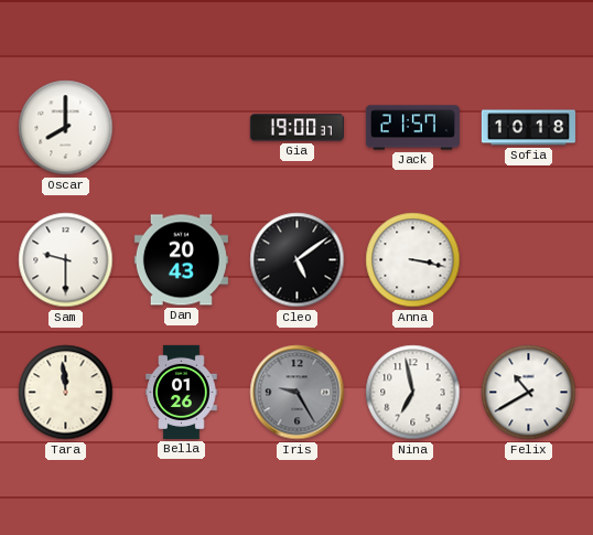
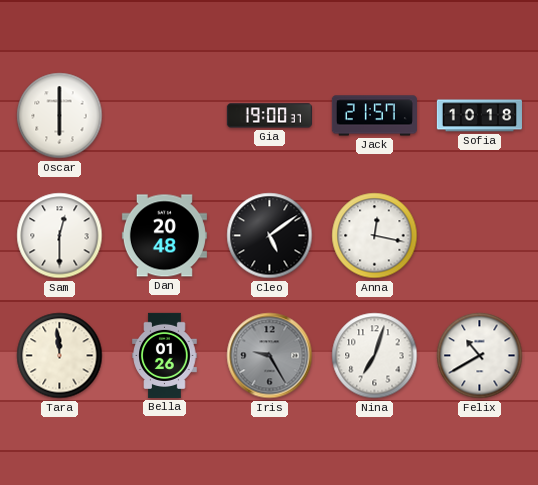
Oscar: 8:00 -> 6:00 (60, 116)
Sam: 9:30 -> 12:30 (60, 236)
Dan: 20:43 -> 20:48 (164, 236)
Anna: 3:17 -> 12:17 (375, 236)
Nina: 6:58 -> 7:03 (375, 356)
